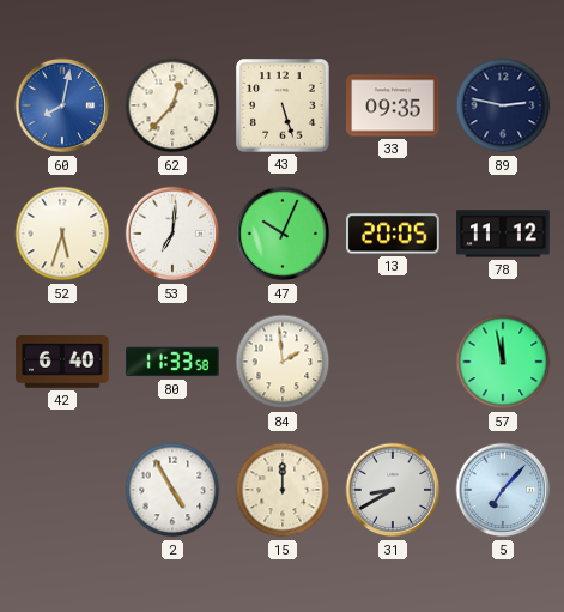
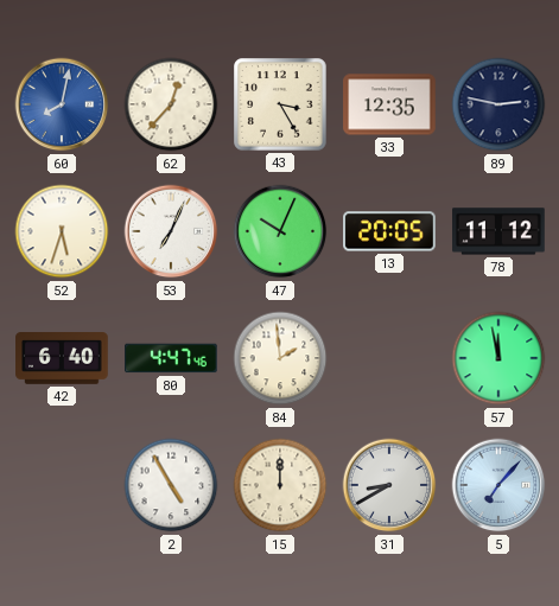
43: 5:27 -> 3:25 (280, 104)
33: 09:35 -> 12:35 (389, 104)
53: 7:01 -> 7:04 (171, 231)
80: 11:33 -> 4:47 (171, 358)
